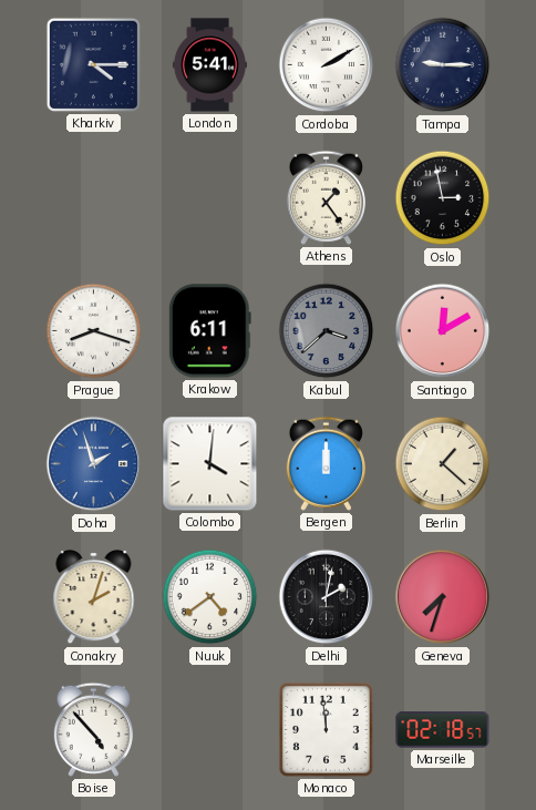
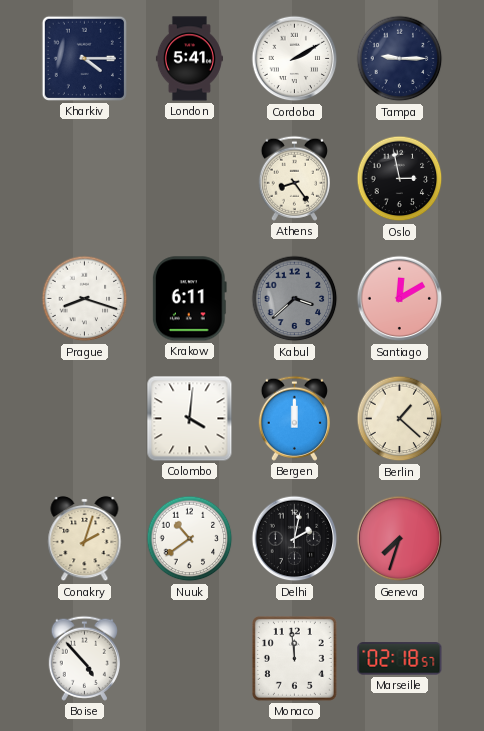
Athens: 1:24 -> 8:24 (294, 178)
Doha: 1:57 -> none (94, 464)
Nuuk: 4:39 -> 10:39 (190, 539)
